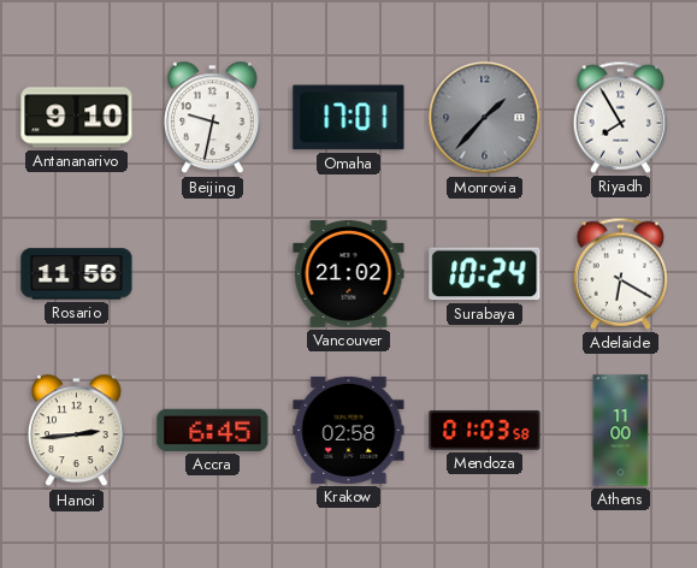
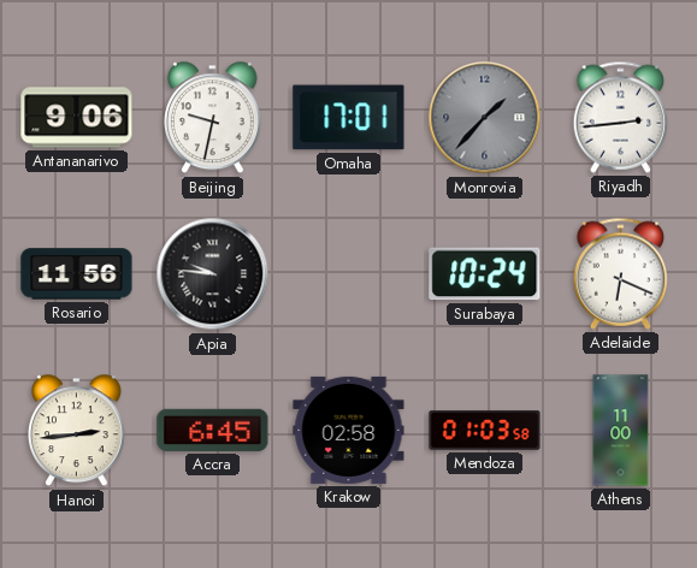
Antananarivo: 9:10 -> 9:06 (77, 118)
Riyadh: 7:55 -> 2:44 (621, 117)
Apia: none -> 9:46 (213, 274)
Vancouver: 21:02 -> none (349, 273)
Adelaide: 6:20 -> 6:19 (621, 273)
